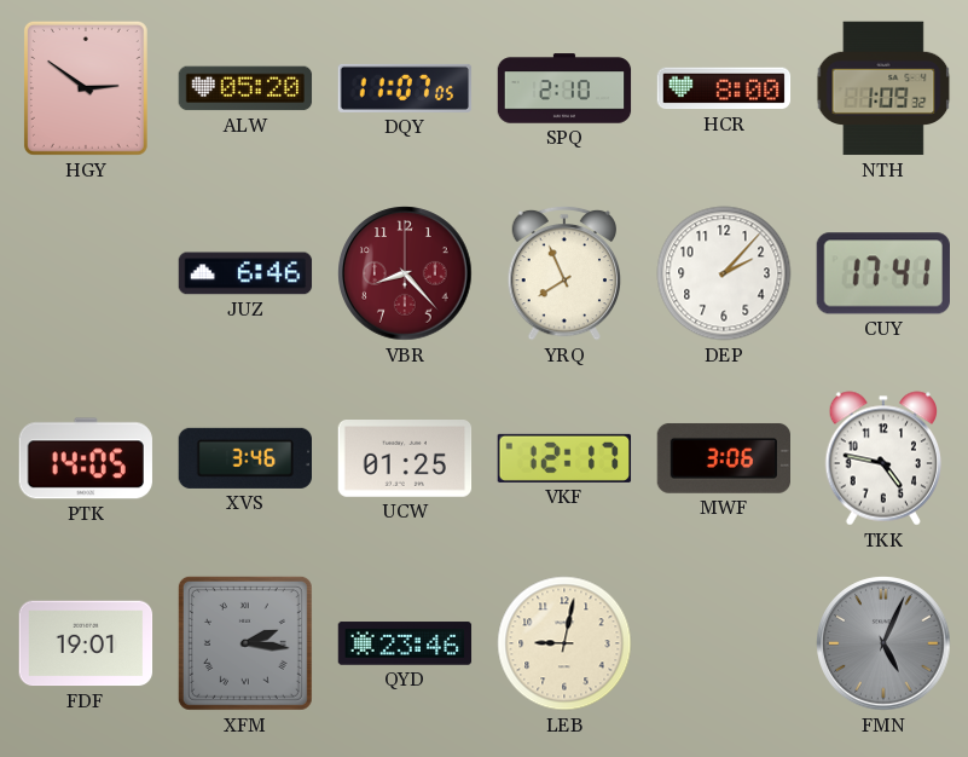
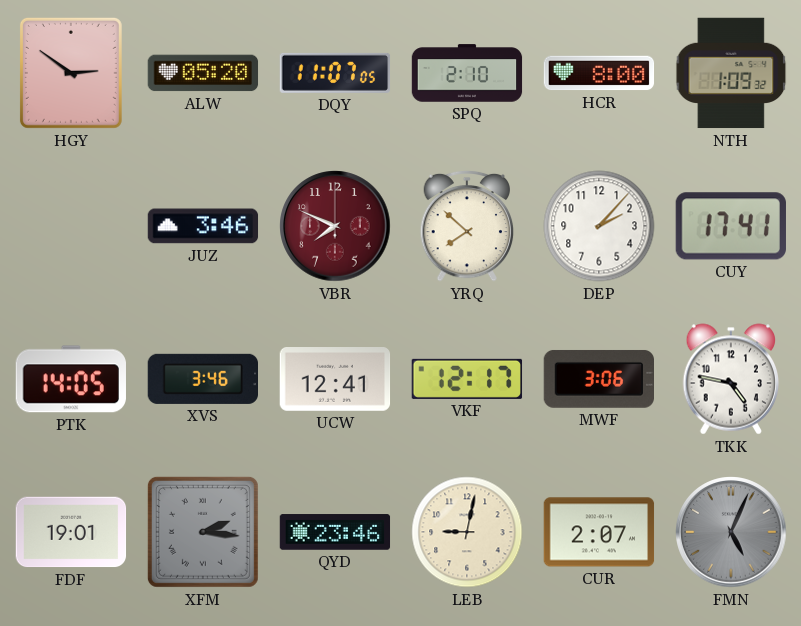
JUZ: 6:46 -> 3:46 (203, 226)
VBR: 8:23 -> 7:49 (335, 226)
YRQ: 7:56 -> 7:52 (467, 226)
UCW: 01:25 -> 12:41 (335, 380)
CUR: none -> 2:07 (599, 532)
